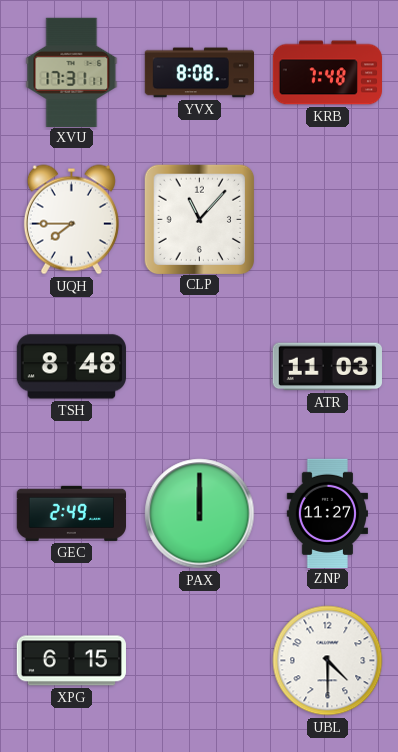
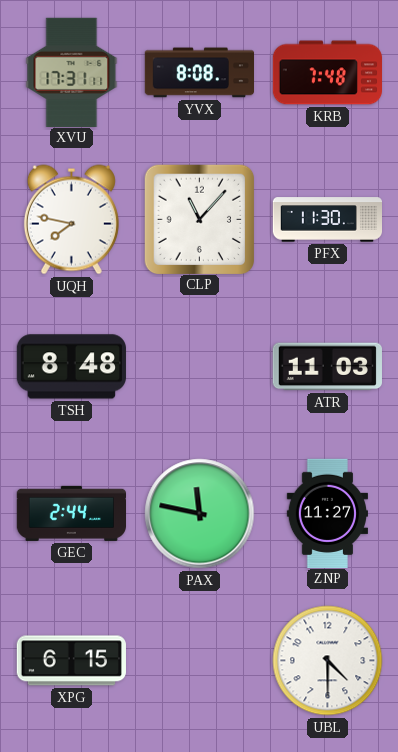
UQH: 7:45 -> 7:47 (71, 220)
PFX: none -> 11:30 (328, 220)
GEC: 2:49 -> 2:44 (71, 513)
PAX: 12:00 -> 11:47 (200, 514)
